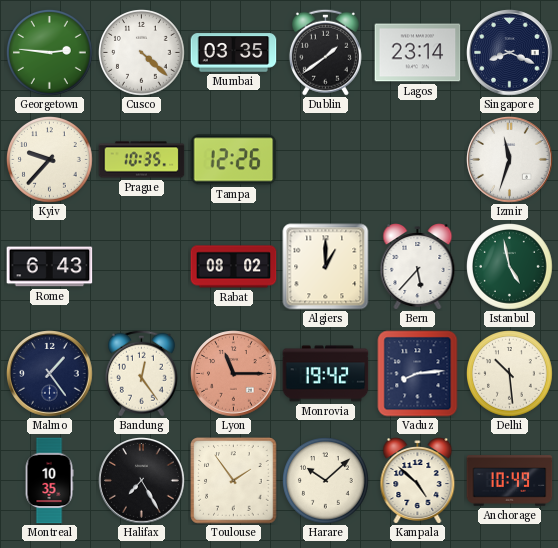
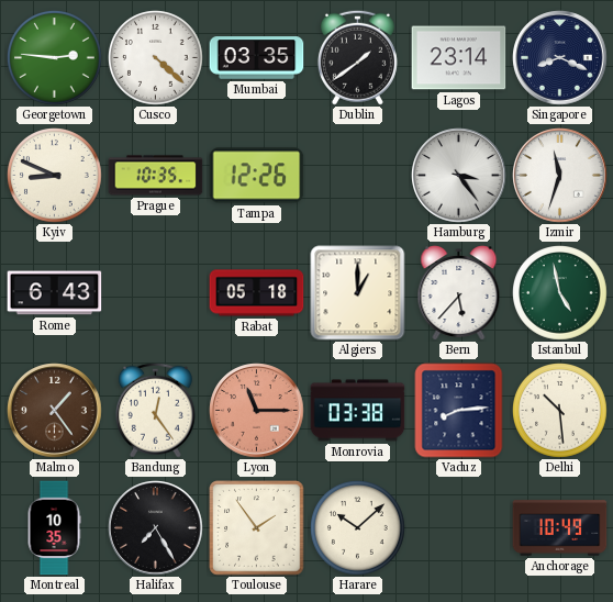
Kyiv: 9:37 -> 8:49 (55, 176)
Hamburg: none -> 3:24 (459, 176)
Rabat: 08:02 -> 05:18 (257, 293)
Malmo dial: navy -> brown (55, 411)
Monrovia: 19:42 -> 03:38 (358, 411)
Kampala: 4:52 -> none (418, 481)
